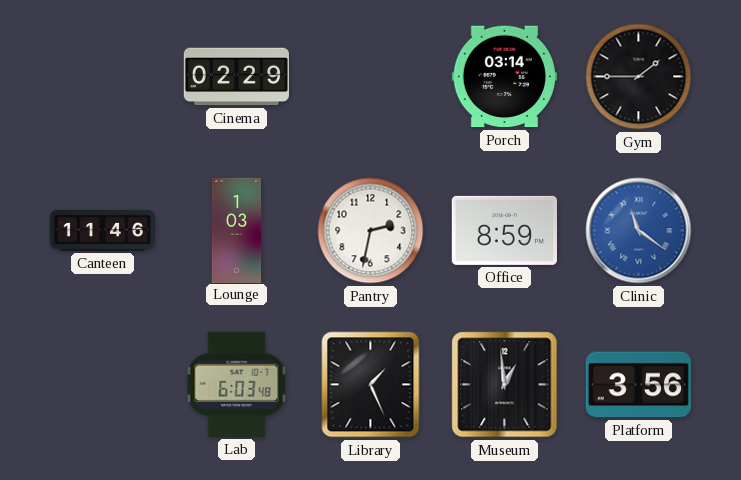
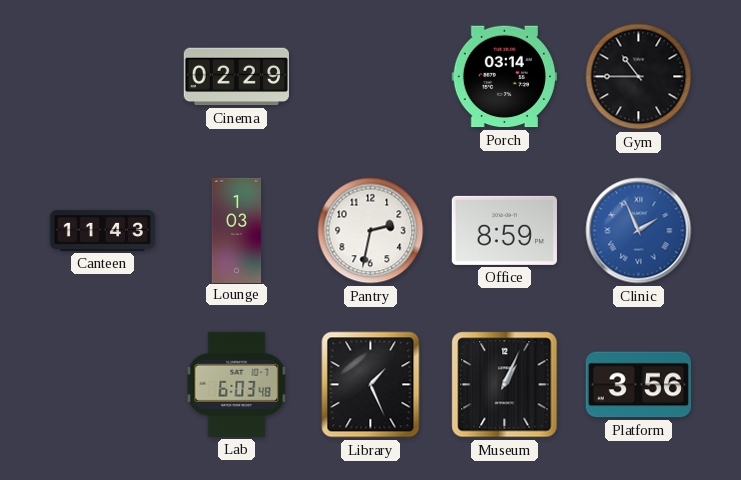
Gym: 1:45 -> 10:45 (639, 77)
Canteen: 11:46 -> 11:43 (103, 230)
Clinic: 11:21 -> 1:56 (639, 231)
Museum: 12:59 -> 1:04 (505, 385)
